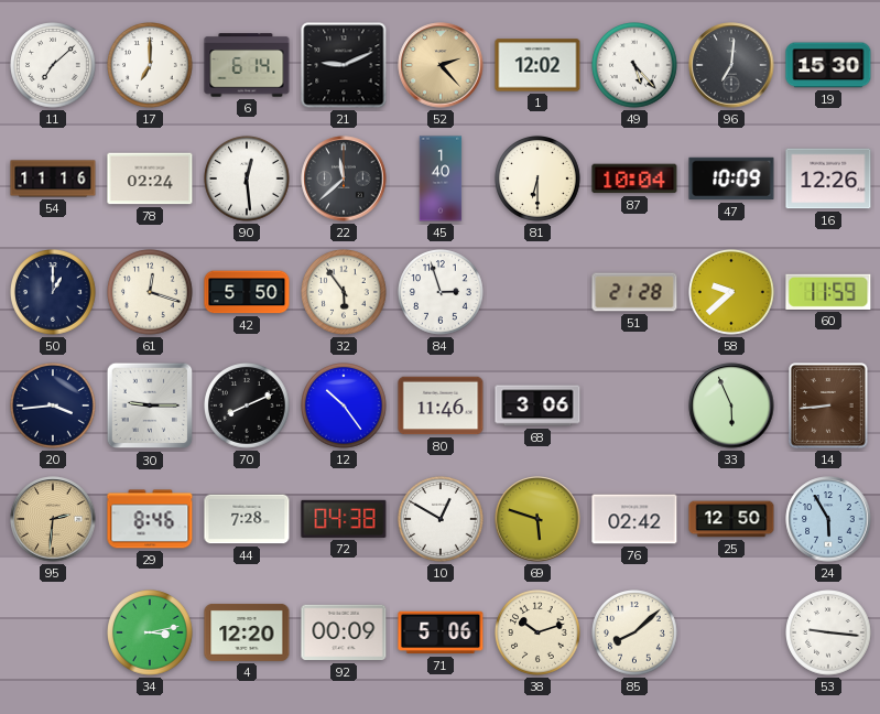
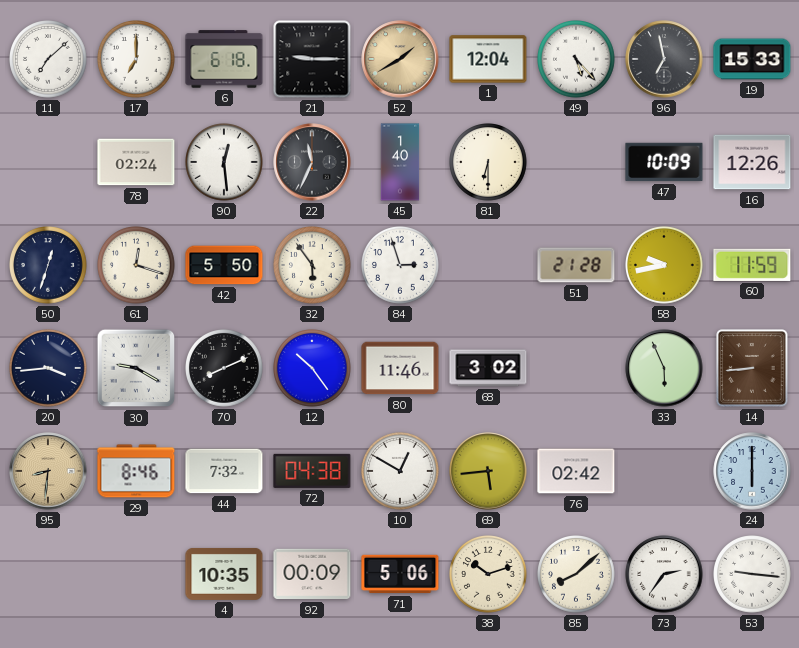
6: 6:14 -> 6:18 (224, 59)
21: 9:11 -> 9:15 (312, 59)
52: 2:23 -> 1:40 (400, 59)
1: 12:02 -> 12:04 (488, 59)
96: 7:01 -> 6:58 (664, 59)
19: 15:30 -> 15:33 (752, 59)
54: 11:16 -> none (53, 178)
22: 11:38 -> 11:34 (312, 162)
87: 10:04 -> none (634, 178)
50: 1:00 -> 12:33 (49, 266)
58: 9:38 -> 9:43 (665, 266)
30: 9:15 -> 9:20 (136, 368)
68: 3:06 -> 3:02 (488, 368)
95: 2:31 -> 8:31 (48, 471)
44: 7:28 -> 7:32 (224, 471)
69: 5:48 -> 5:44 (488, 471)
25: 12:50 -> none (731, 519)
24: 5:55 -> 6:00 (752, 471)
34: 3:13 -> none (151, 634)
4: 12:20 -> 10:35 (224, 574)
73: none -> 2:36 (664, 574)
